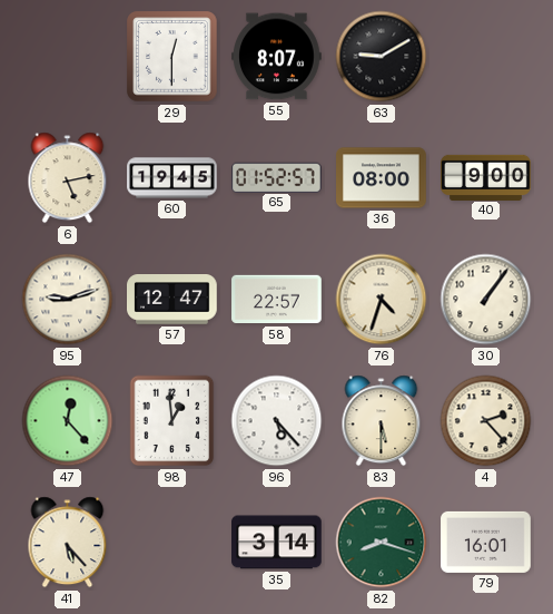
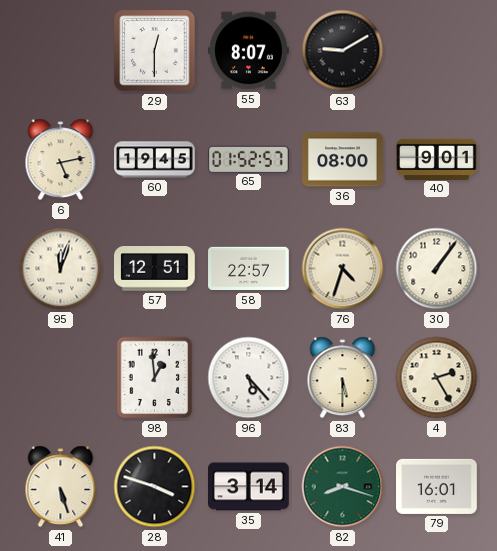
40: 9:00 -> 9:01 (437, 159)
95: 9:12 -> 12:03 (61, 269)
57: 12:47 -> 12:51 (155, 269)
47: 12:23 -> none (68, 421)
4: 2:23 -> 2:25 (437, 378)
41: 5:23 -> 5:27 (61, 487)
28: none -> 3:48 (155, 487)
